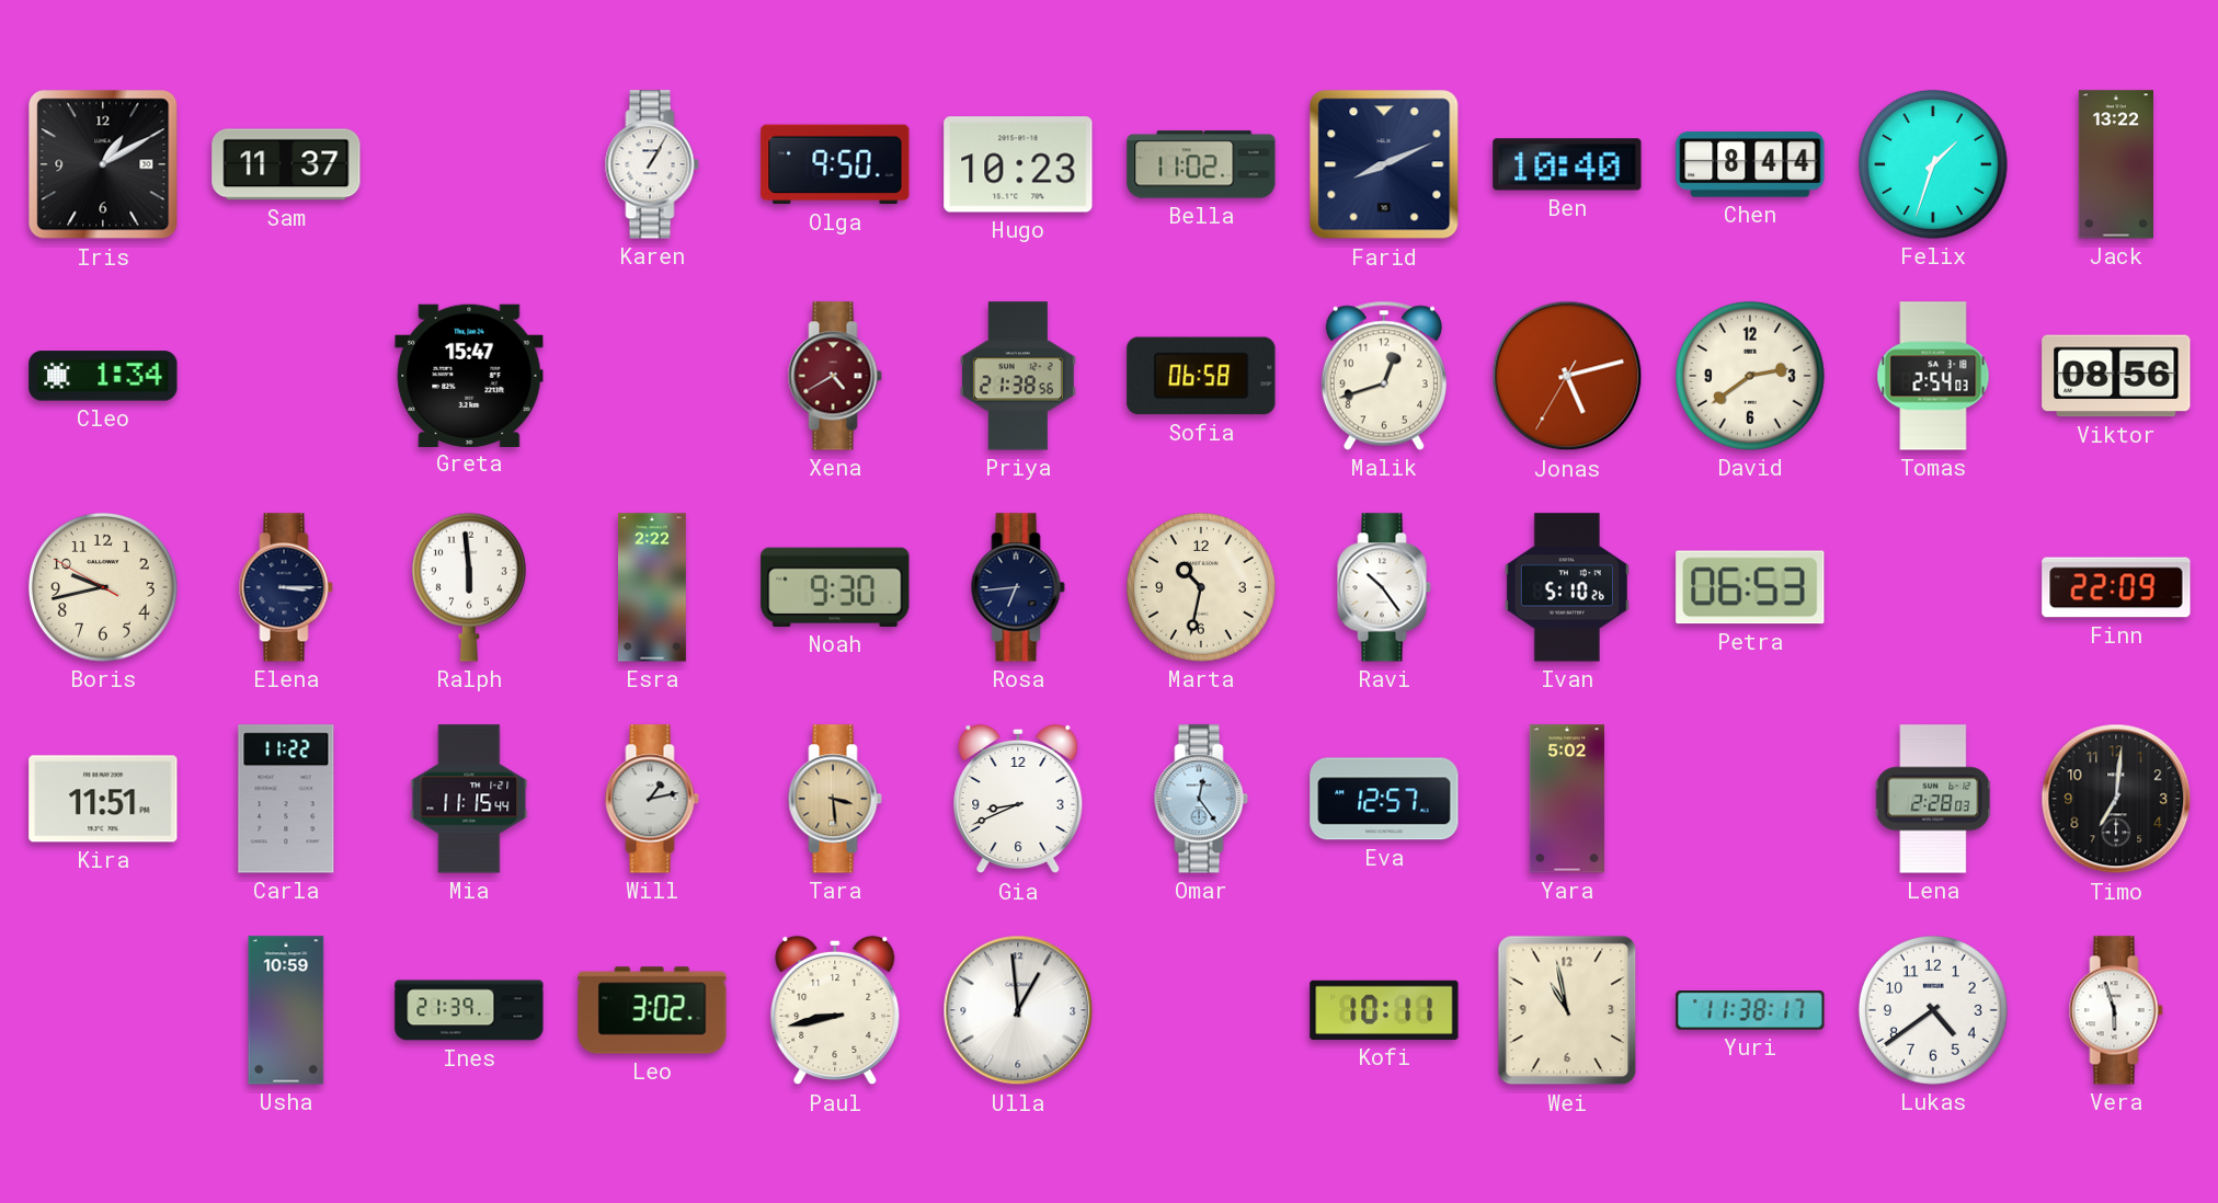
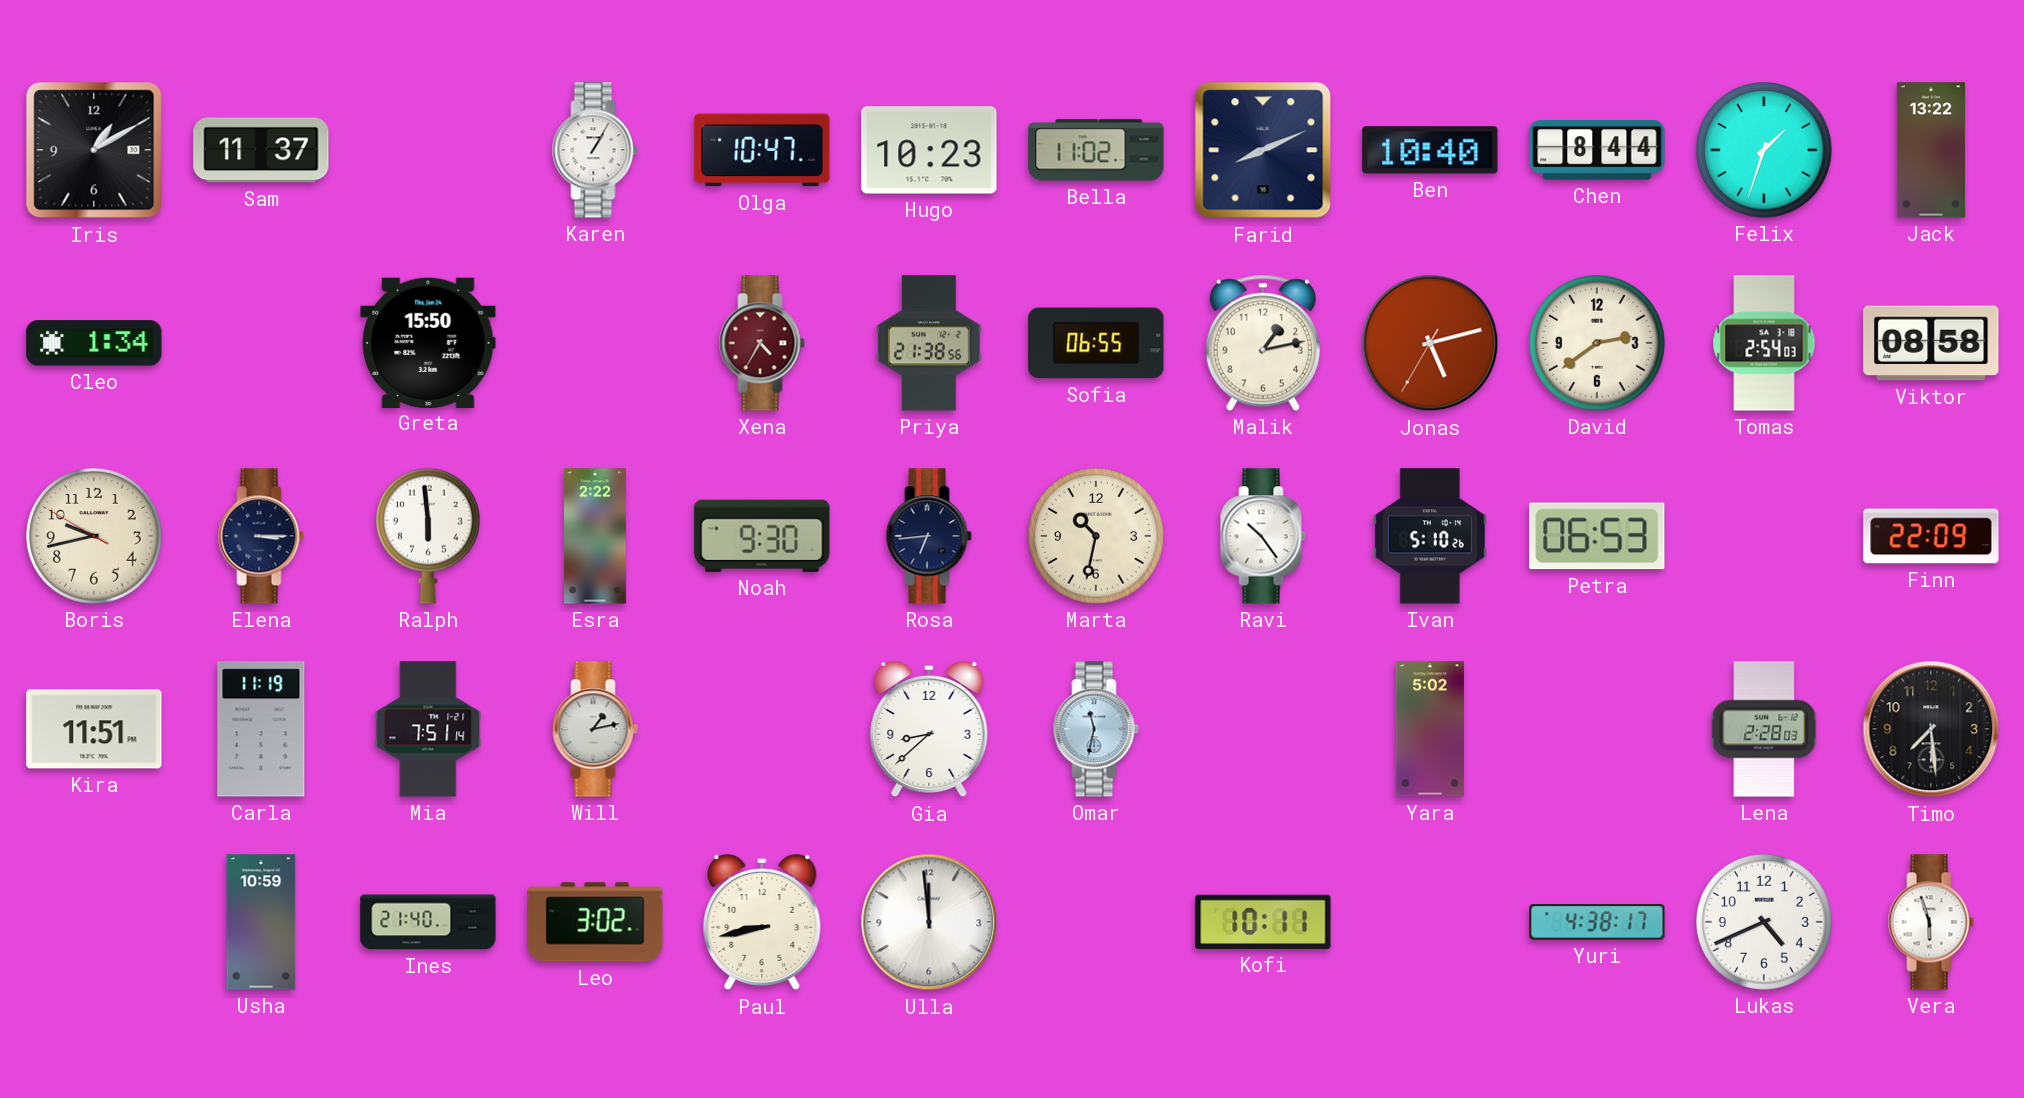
Olga: 9:50 -> 10:47 (762, 150)
Greta: 15:47 -> 15:50 (428, 342)
Xena: 4:40 -> 4:35 (762, 343)
Sofia: 06:58 -> 06:55 (1096, 343)
Malik: 12:42 -> 1:13 (1263, 343)
Viktor: 08:56 -> 08:58 (1931, 343)
Carla: 11:22 -> 11:19 (261, 729)
Mia: 11:15 -> 7:51 (428, 729)
Tara: 3:29 -> none (835, 799)
Gia: 8:41 -> 8:38 (929, 729)
Omar: 12:24 -> 11:32 (1096, 729)
Eva: 12:57 -> none (1384, 799)
Timo: 7:01 -> 7:29 (1931, 729)
Ines: 21:39 -> 21:40 (428, 922)
Ulla: 12:59 -> 11:59 (929, 922)
Wei: 10:58 -> none (1567, 1010)
Yuri: 11:38 -> 4:38 (1597, 922)
Lukas: 4:39 -> 4:41 (1765, 923)
